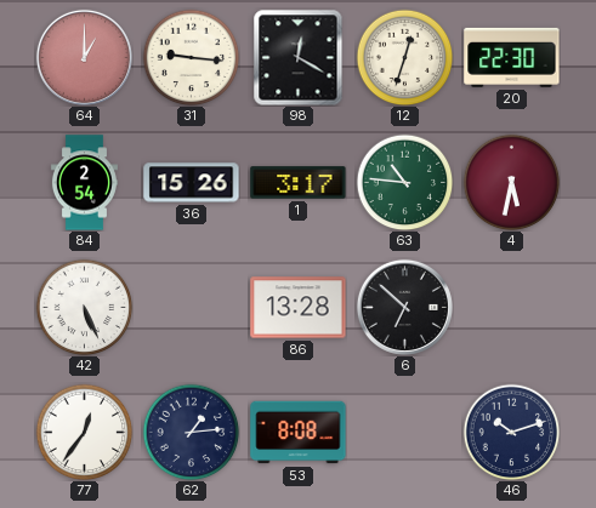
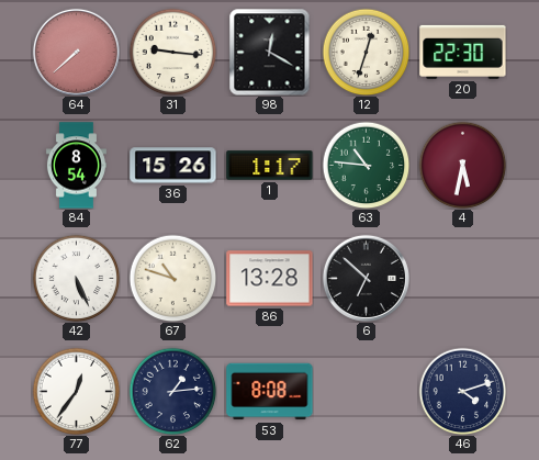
64: 1:00 -> 7:38 (76, 52)
84: 2:54 -> 8:54 (76, 166)
1: 3:17 -> 1:17 (270, 166)
67: none -> 10:48 (172, 278)
46: 10:12 -> 4:12 (462, 391)
